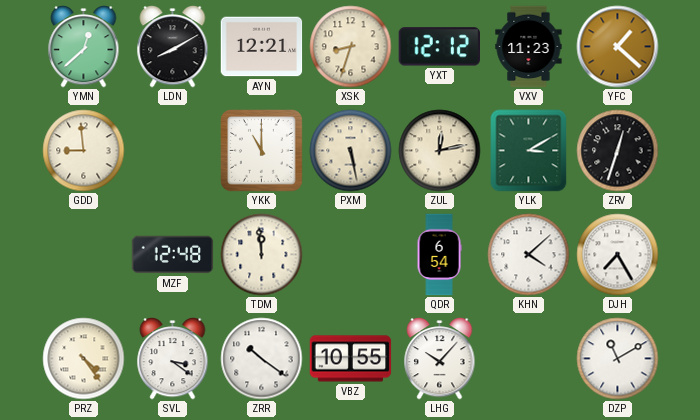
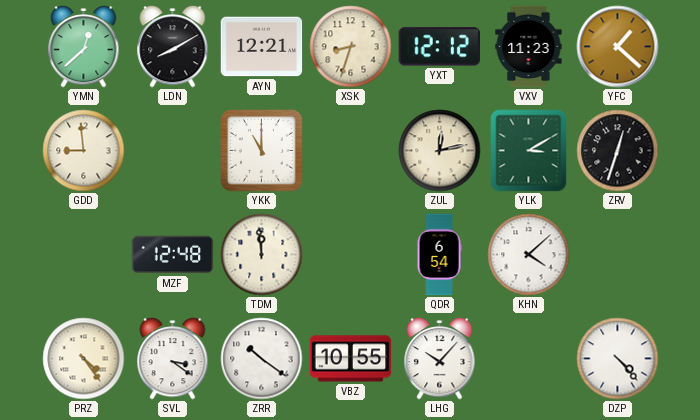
PXM: 5:28 -> none (351, 151)
DJH: 7:25 -> none (618, 255)
DZP: 11:10 -> 4:23 (618, 359)
